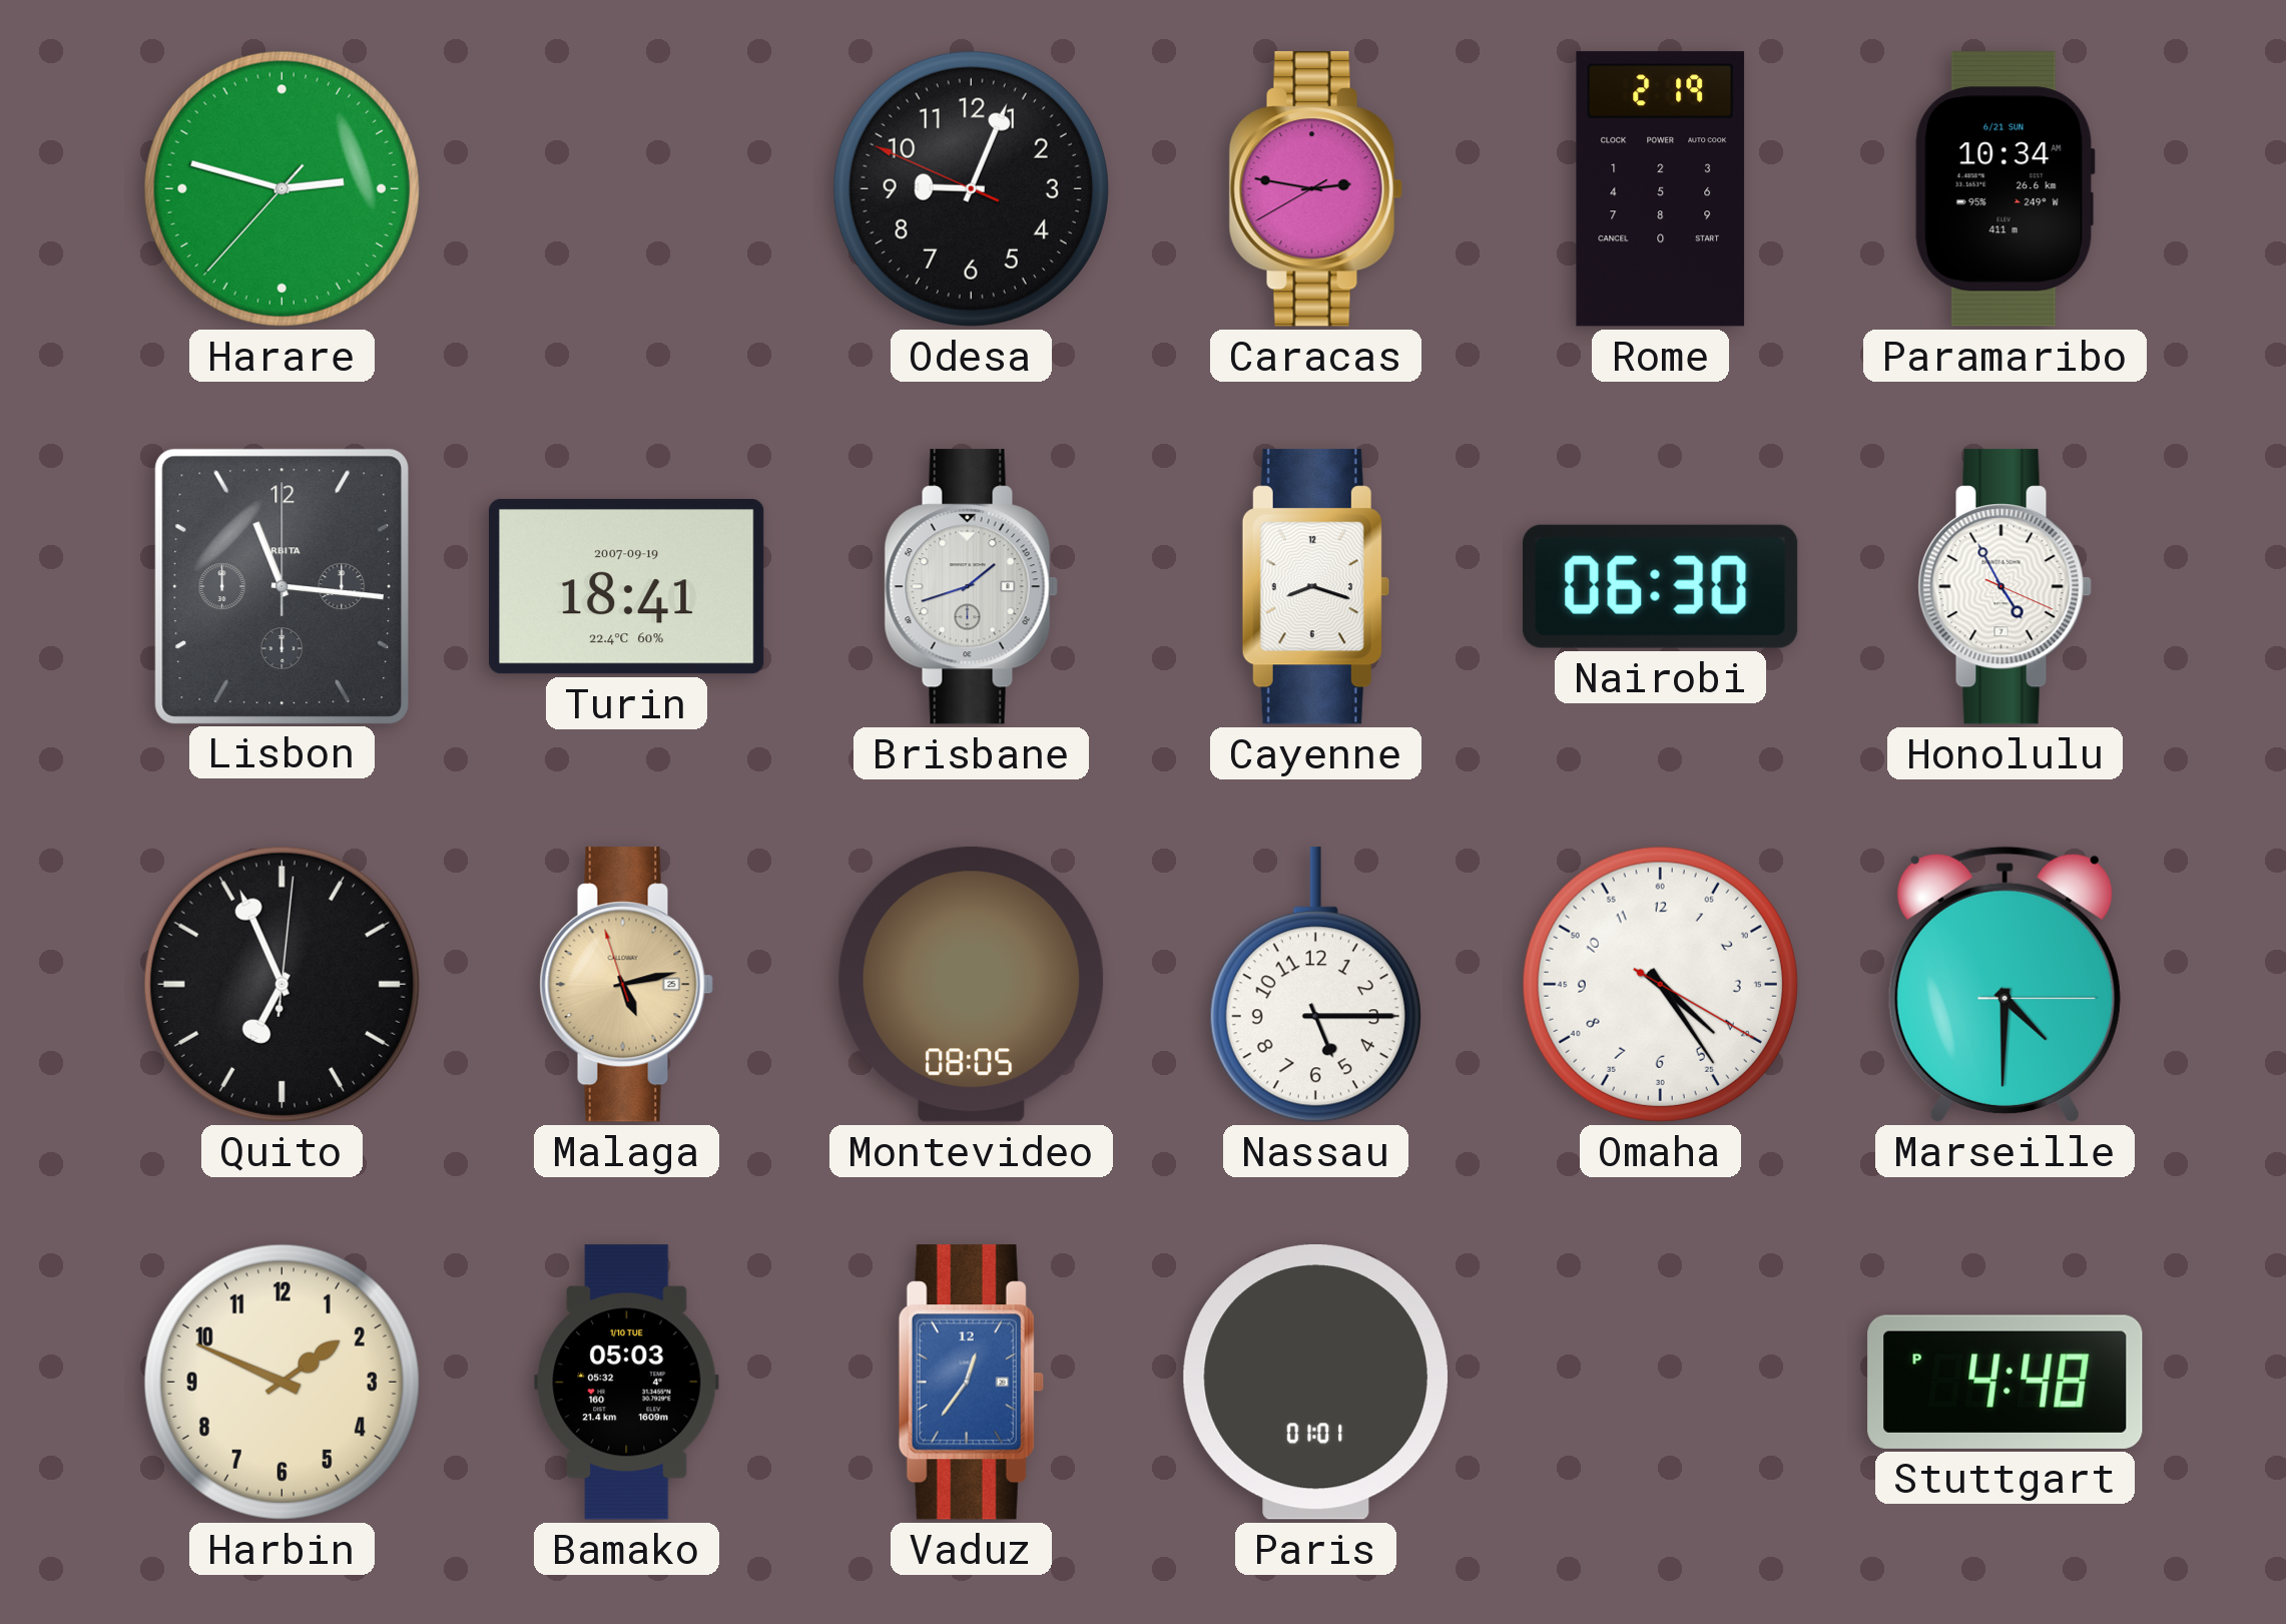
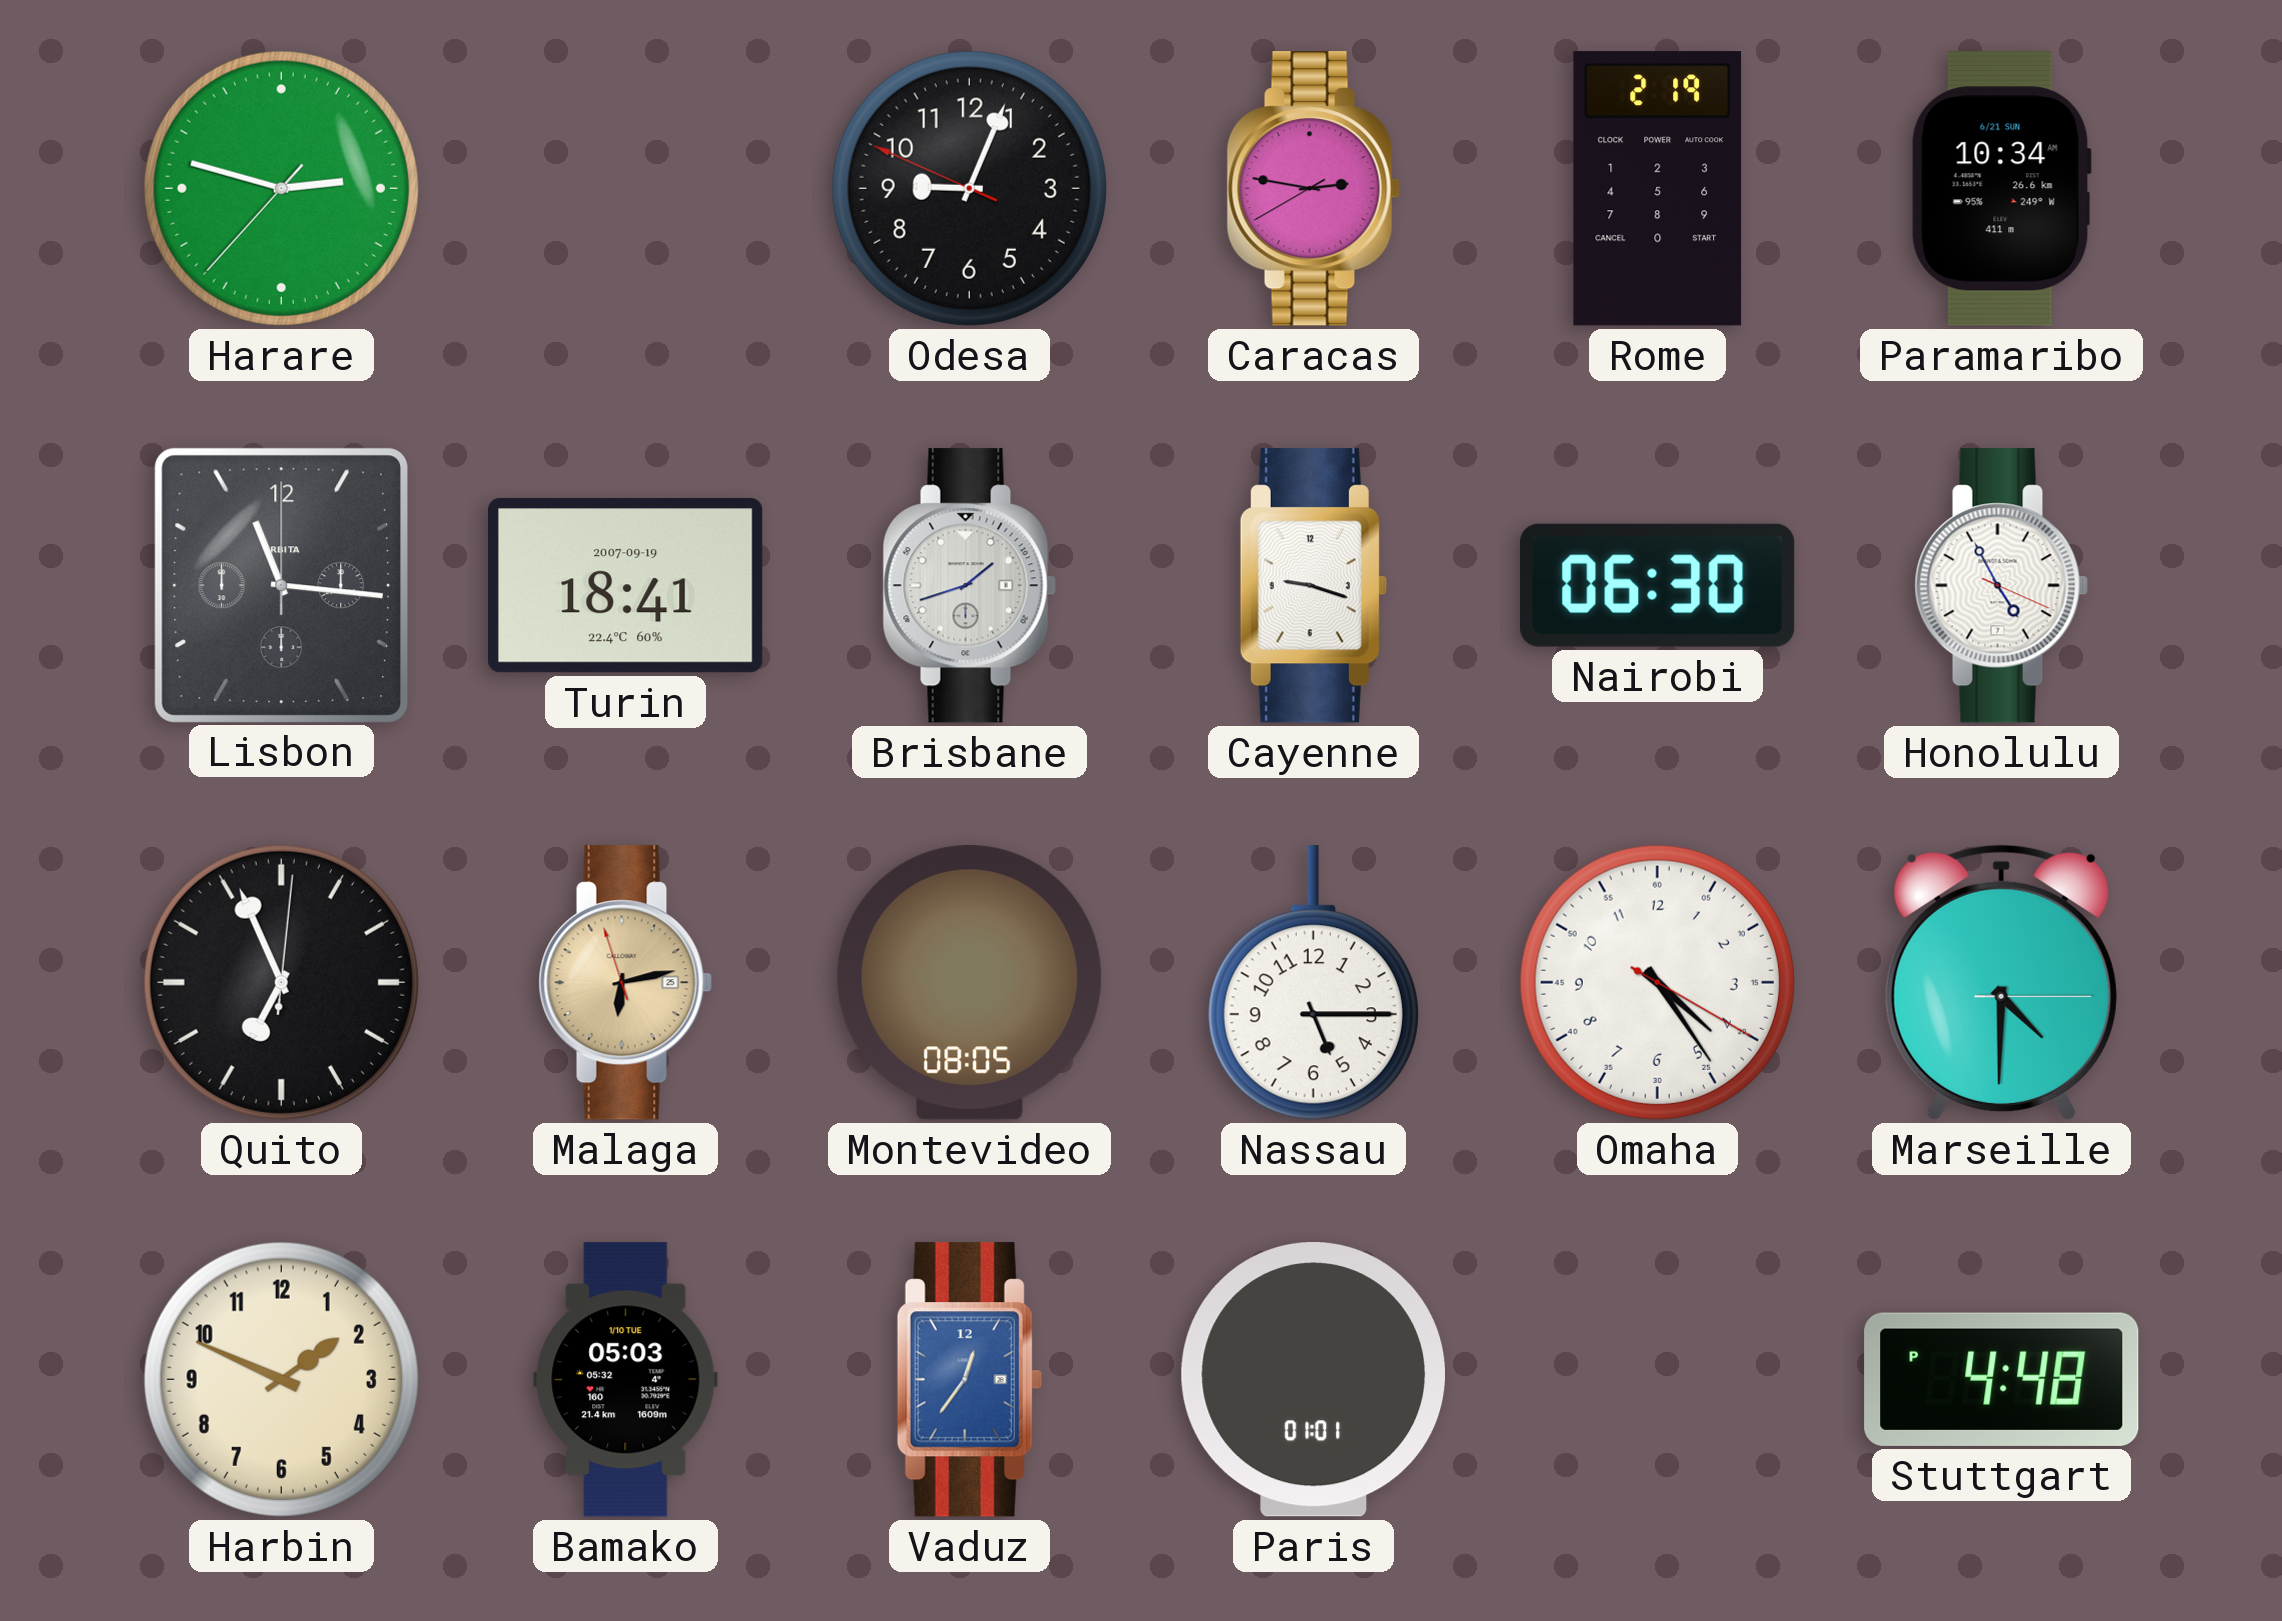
Cayenne: 8:18 -> 9:18 (1313, 586)
Malaga: 5:12 -> 6:12 (625, 983)
